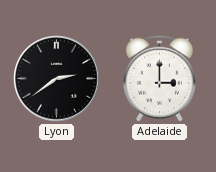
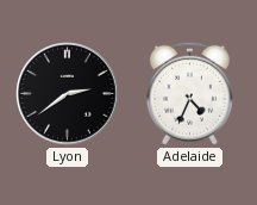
Adelaide: 3:00 -> 4:34 (189, 93)
